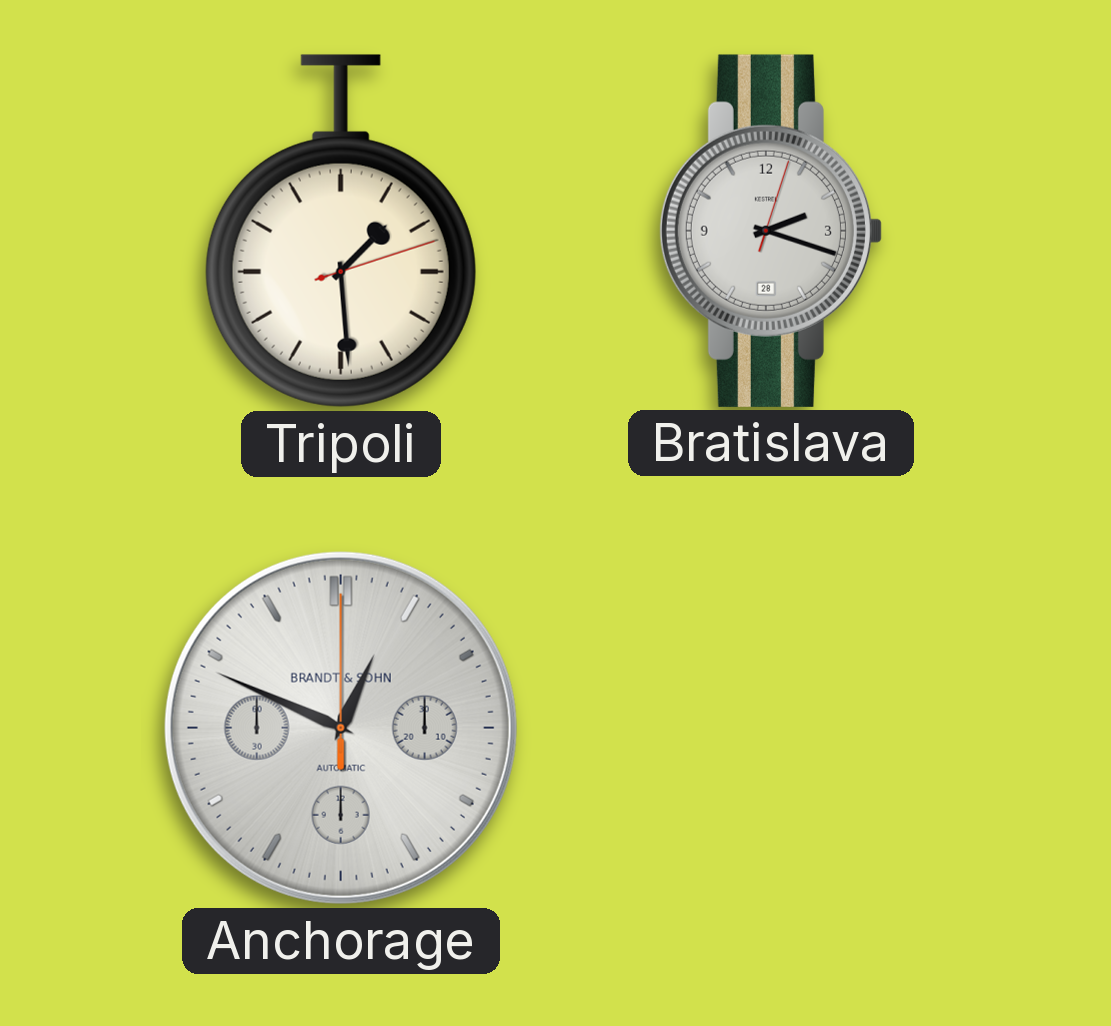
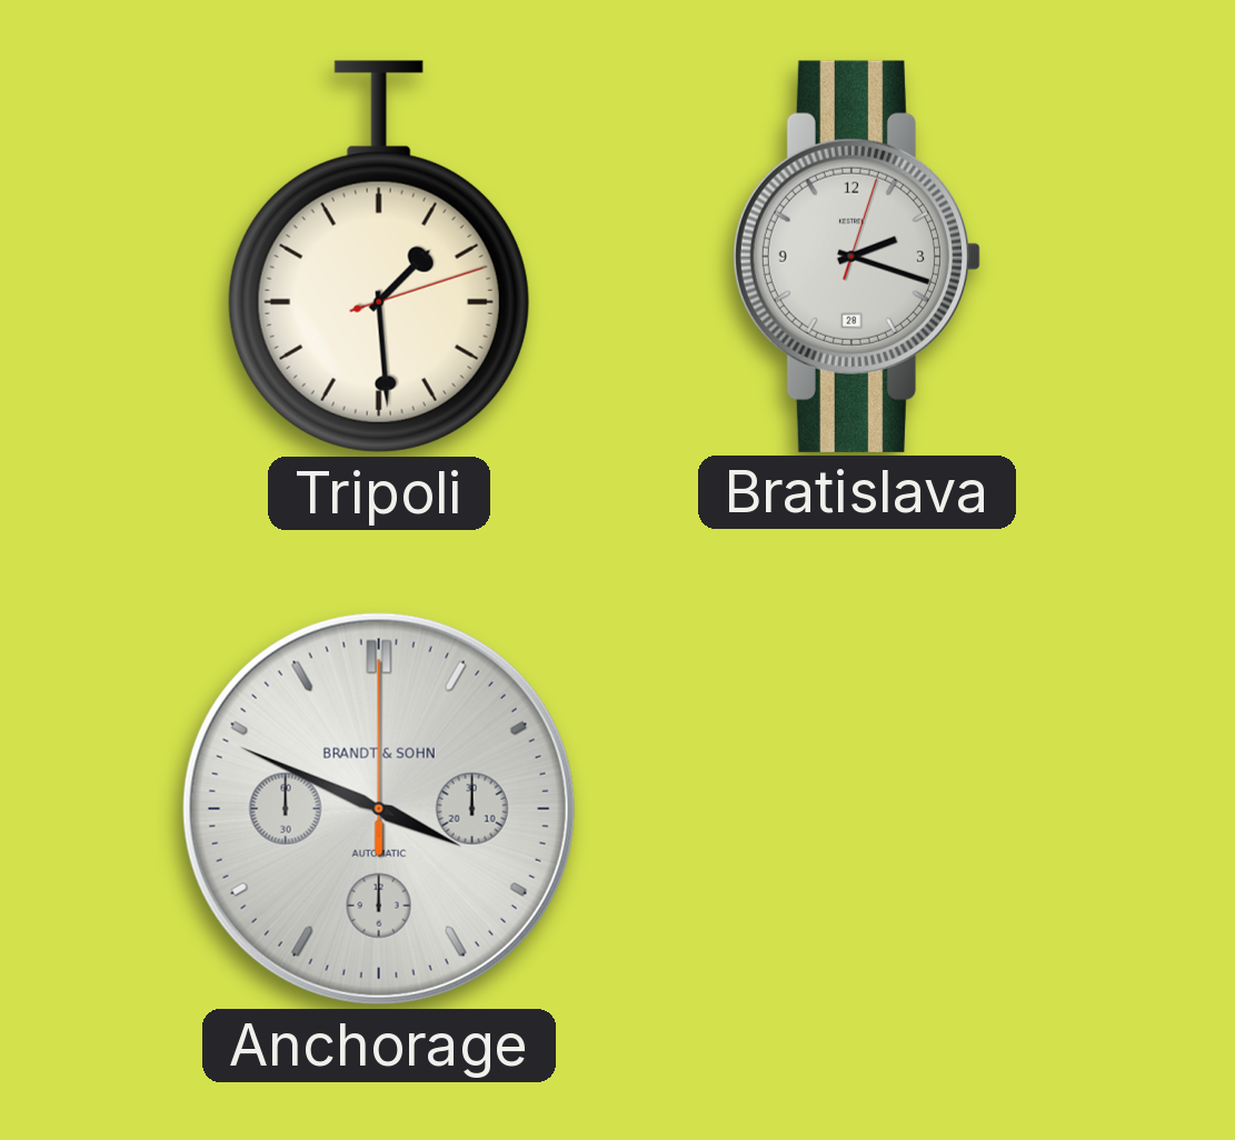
Anchorage: 12:49 -> 3:49 (379, 809)
